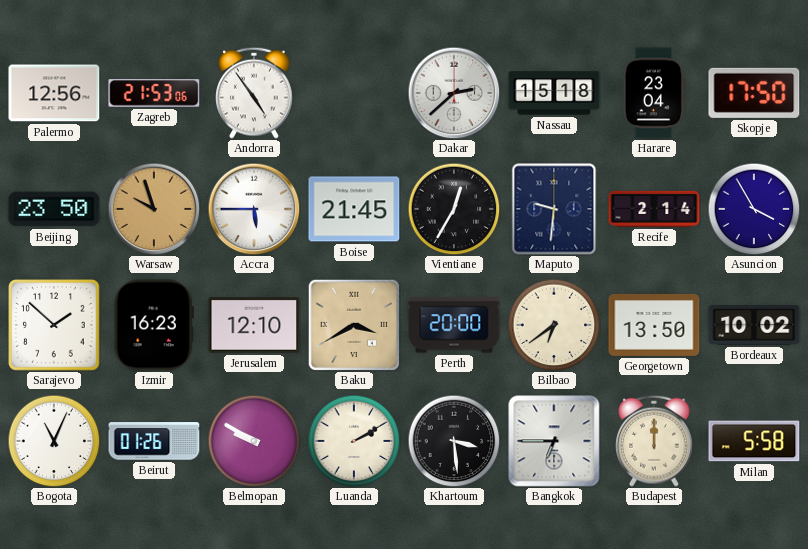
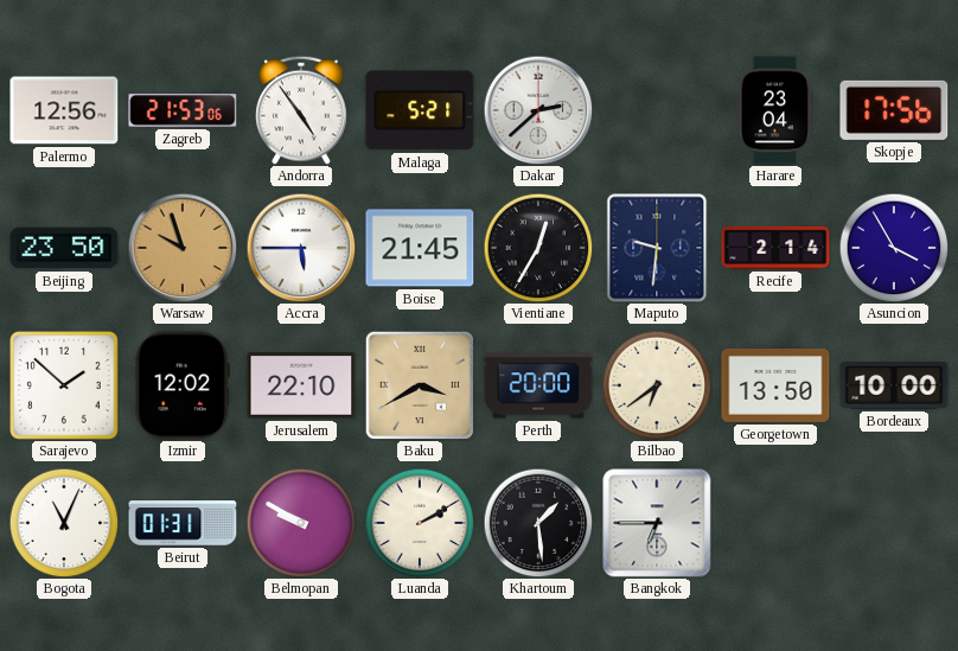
Malaga: none -> 5:21 (420, 110)
Nassau: 15:18 -> none (554, 93)
Skopje: 17:50 -> 17:56 (894, 110)
Izmir: 16:23 -> 12:02 (183, 385)
Jerusalem: 12:10 -> 22:10 (301, 387)
Bordeaux: 10:02 -> 10:00 (894, 387)
Beirut: 01:26 -> 01:31 (183, 523)
Khartoum: 3:29 -> 1:29 (538, 523)
Budapest: 12:00 -> none (655, 441)
Milan: 5:58 -> none (754, 441)
